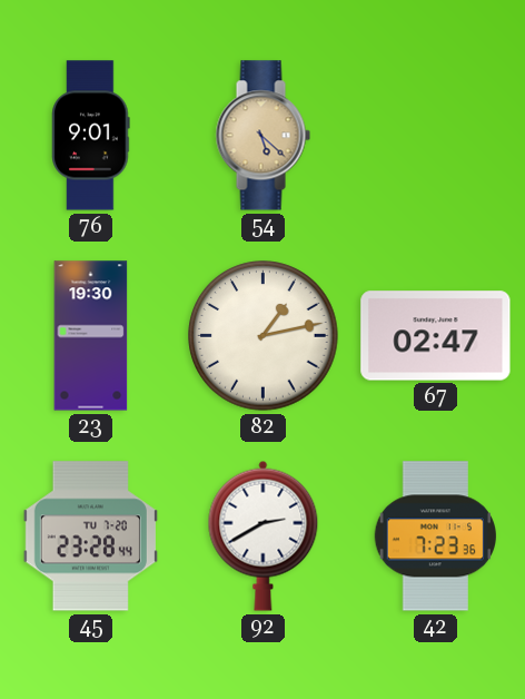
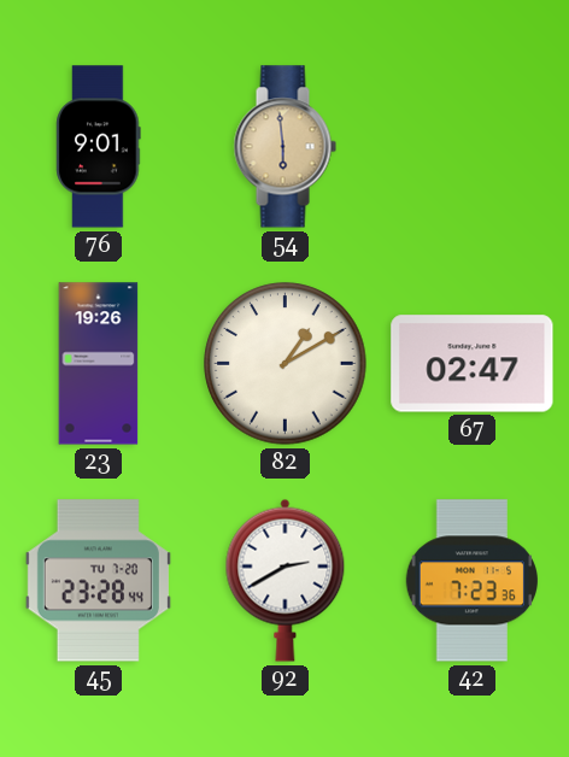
54: 5:22 -> 5:59 (284, 147)
23: 19:30 -> 19:26 (99, 364)
82: 1:13 -> 1:10 (286, 364)
